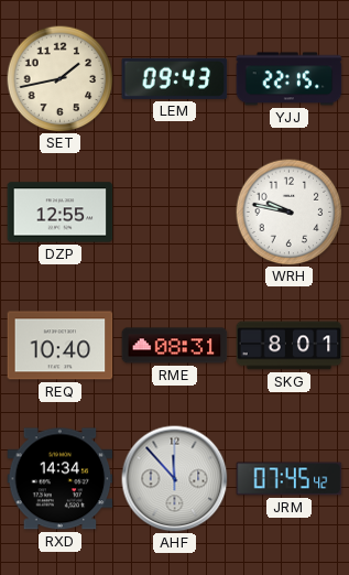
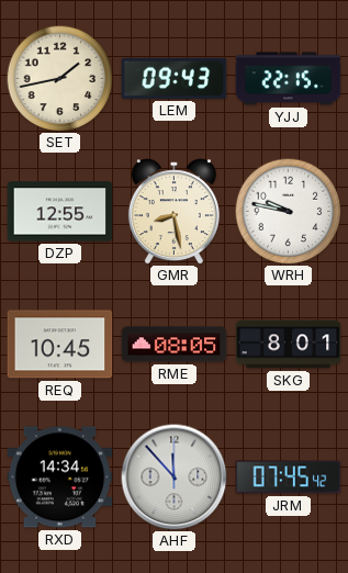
GMR: none -> 8:28 (173, 212)
REQ: 10:40 -> 10:45 (60, 345)
RME: 08:31 -> 08:05 (175, 345)
